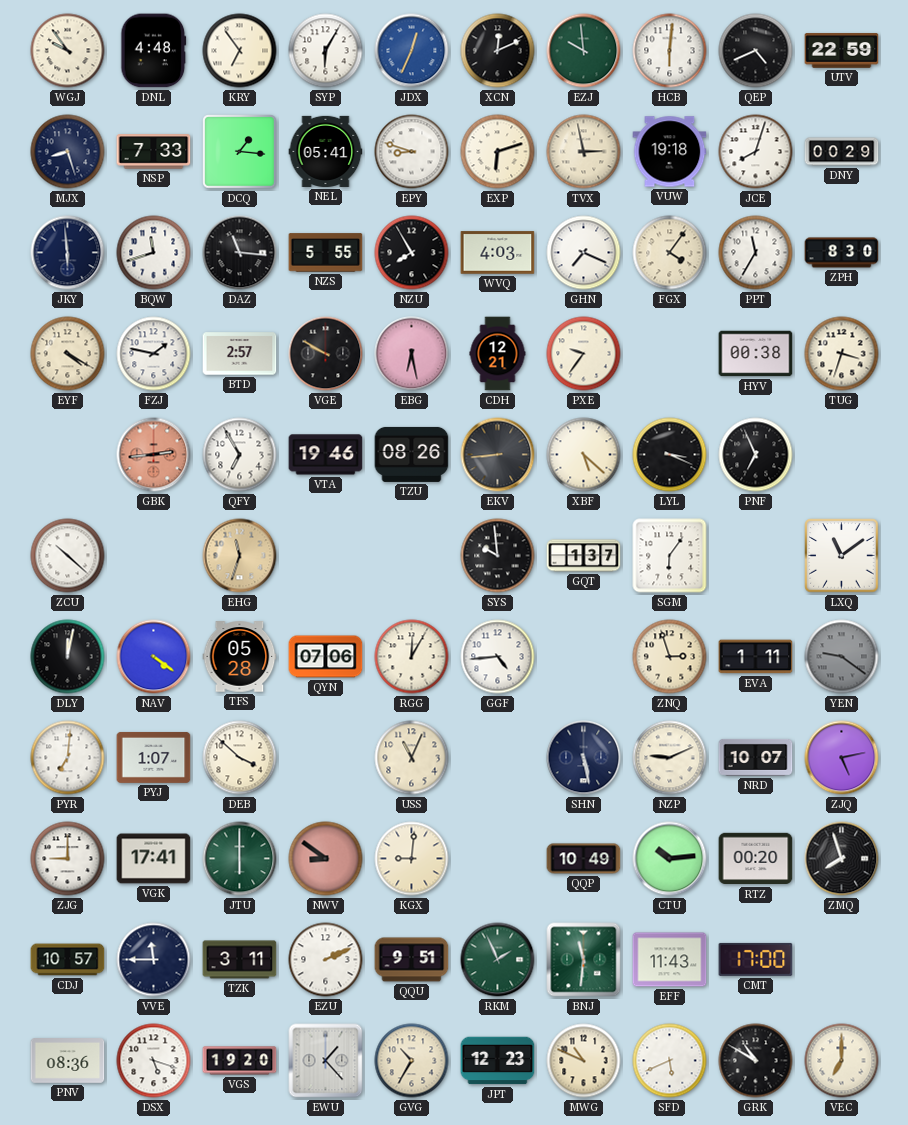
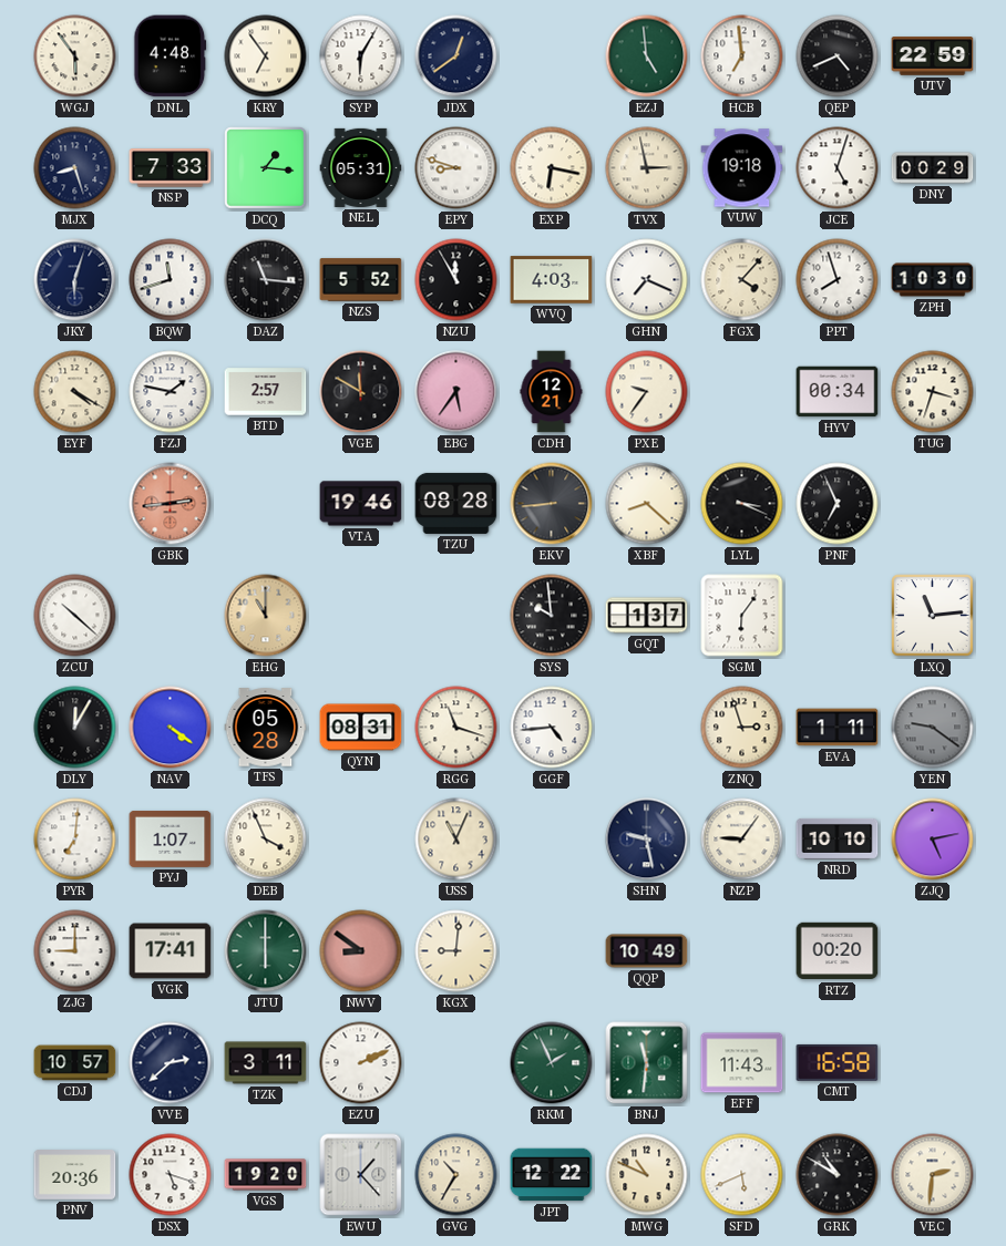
WGJ: 9:54 -> 5:54 (75, 56)
JDX: 12:34 -> 12:39 (456, 56)
JDX dial: blue -> navy (456, 56)
XCN: 12:11 -> none (498, 51)
EZJ: 9:59 -> 4:59 (647, 56)
HCB: 6:01 -> 6:59 (742, 56)
NEL: 05:41 -> 05:31 (361, 167)
EXP: 6:12 -> 6:17 (552, 168)
JCE: 8:03 -> 5:03 (838, 168)
JKY: 5:59 -> 6:03 (75, 280)
NZS: 5:55 -> 5:52 (361, 280)
NZU: 7:55 -> 11:55 (456, 280)
FGX: 4:06 -> 4:07 (742, 280)
PPT: 11:35 -> 7:57 (838, 280)
ZPH: 8:30 -> 10:30 (933, 280)
VGE: 9:50 -> 11:50 (361, 392)
EBG: 6:28 -> 5:36 (456, 392)
HYV: 00:38 -> 00:34 (838, 392)
QFY: 6:55 -> none (240, 455)
TZU: 08:26 -> 08:28 (456, 503)
XBF: 5:22 -> 8:22 (647, 504)
EHG: 11:33 -> 11:00 (266, 616)
LXQ: 11:09 -> 11:14 (933, 616)
DLY: 12:02 -> 12:05 (75, 728)
QYN: 07:06 -> 08:31 (361, 728)
RGG: 12:05 -> 11:18 (456, 728)
DEB: 3:52 -> 3:56 (266, 840)
SHN: 5:28 -> 9:28 (647, 840)
NZP: 9:11 -> 9:06 (742, 840)
NRD: 10:07 -> 10:10 (838, 838)
CTU: 10:14 -> none (670, 859)
ZMQ: 7:57 -> none (842, 859)
VVE: 11:45 -> 2:38 (171, 1063)
QQU: 9:51 -> none (412, 960)
CMT: 17:00 -> 16:58 (838, 1062)
PNV: 08:36 -> 20:36 (75, 1175)
JPT: 12:23 -> 12:22 (552, 1175)
VEC: 7:00 -> 2:31 (933, 1175)
